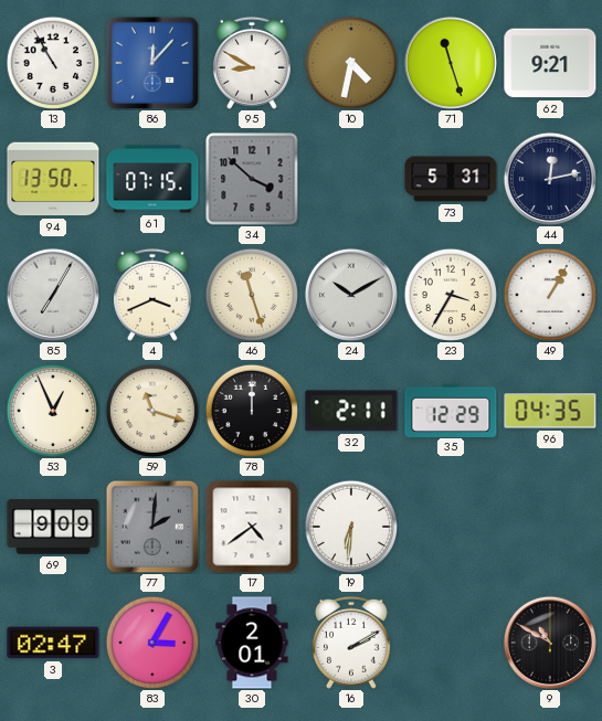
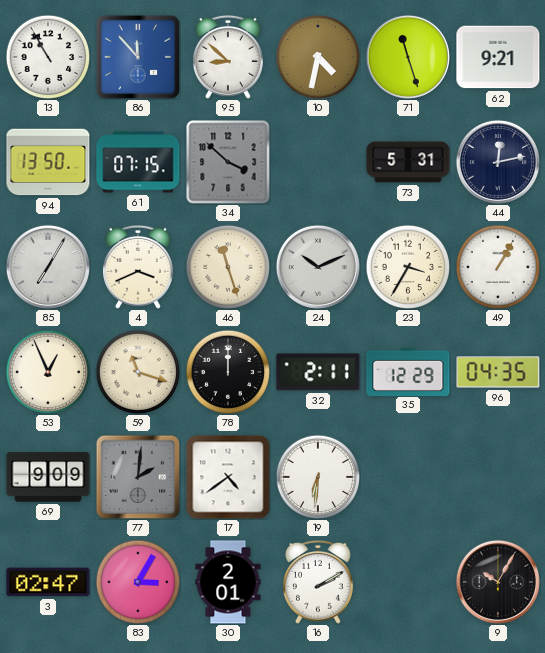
86: 12:07 -> 11:53 (138, 57)
95: 8:50 -> 8:52 (228, 57)
24: 10:10 -> 10:11 (318, 267)
9: 10:50 -> 10:05 (498, 582)
